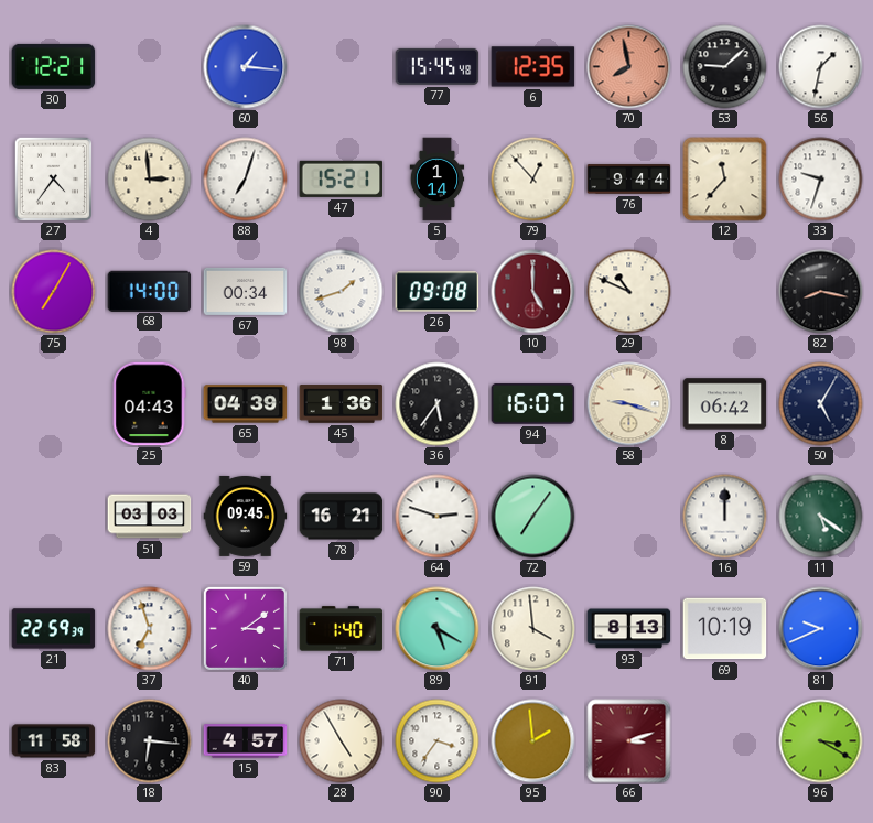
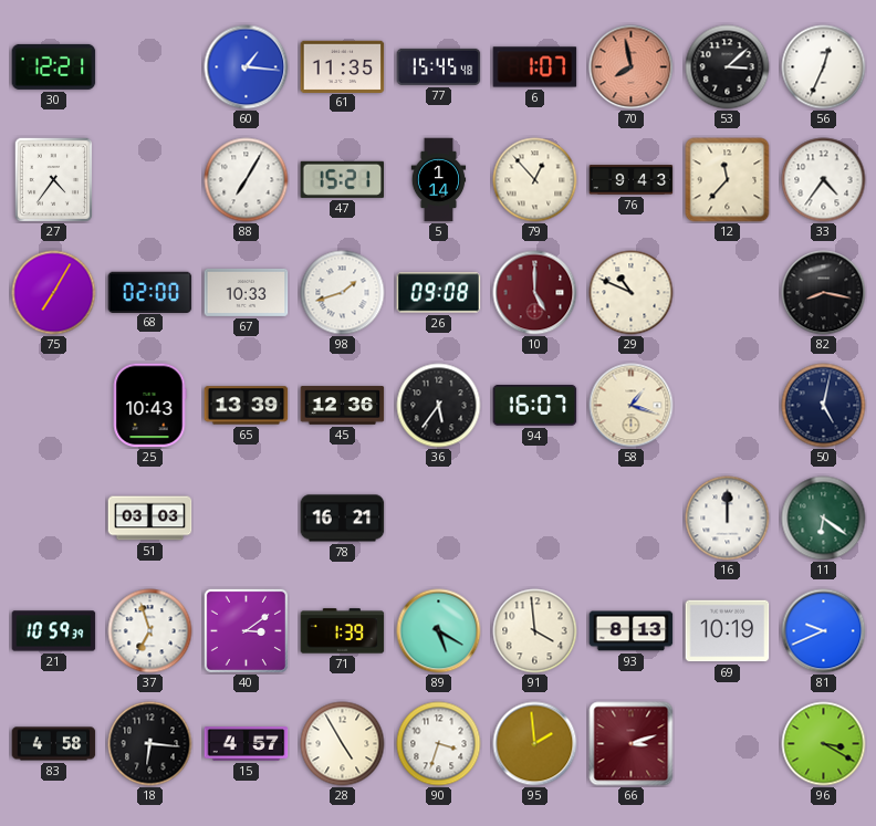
61: none -> 11:35 (343, 66)
6: 12:35 -> 1:07 (535, 67)
53: 9:08 -> 3:08 (728, 67)
56: 1:32 -> 12:34 (824, 67)
4: 2:59 -> none (150, 180)
88: 7:03 -> 7:05 (247, 180)
76: 9:44 -> 9:43 (632, 180)
33: 9:33 -> 4:36 (824, 180)
68: 14:00 -> 02:00 (150, 292)
67: 00:34 -> 10:33 (247, 292)
25: 04:43 -> 10:43 (149, 406)
65: 04:39 -> 13:39 (247, 406)
45: 1:36 -> 12:36 (343, 406)
58: 9:18 -> 1:18 (632, 406)
8: 06:42 -> none (725, 404)
50: 5:05 -> 5:02 (824, 406)
59: 09:45 -> none (246, 516)
64: 2:48 -> none (438, 517)
72: 7:06 -> none (533, 517)
11: 5:21 -> 6:21 (824, 519)
21: 22:59 -> 10:59 (54, 631)
71: 1:40 -> 1:39 (343, 631)
83: 11:58 -> 4:58 (54, 744)
90: 3:36 -> 3:33 (439, 744)
